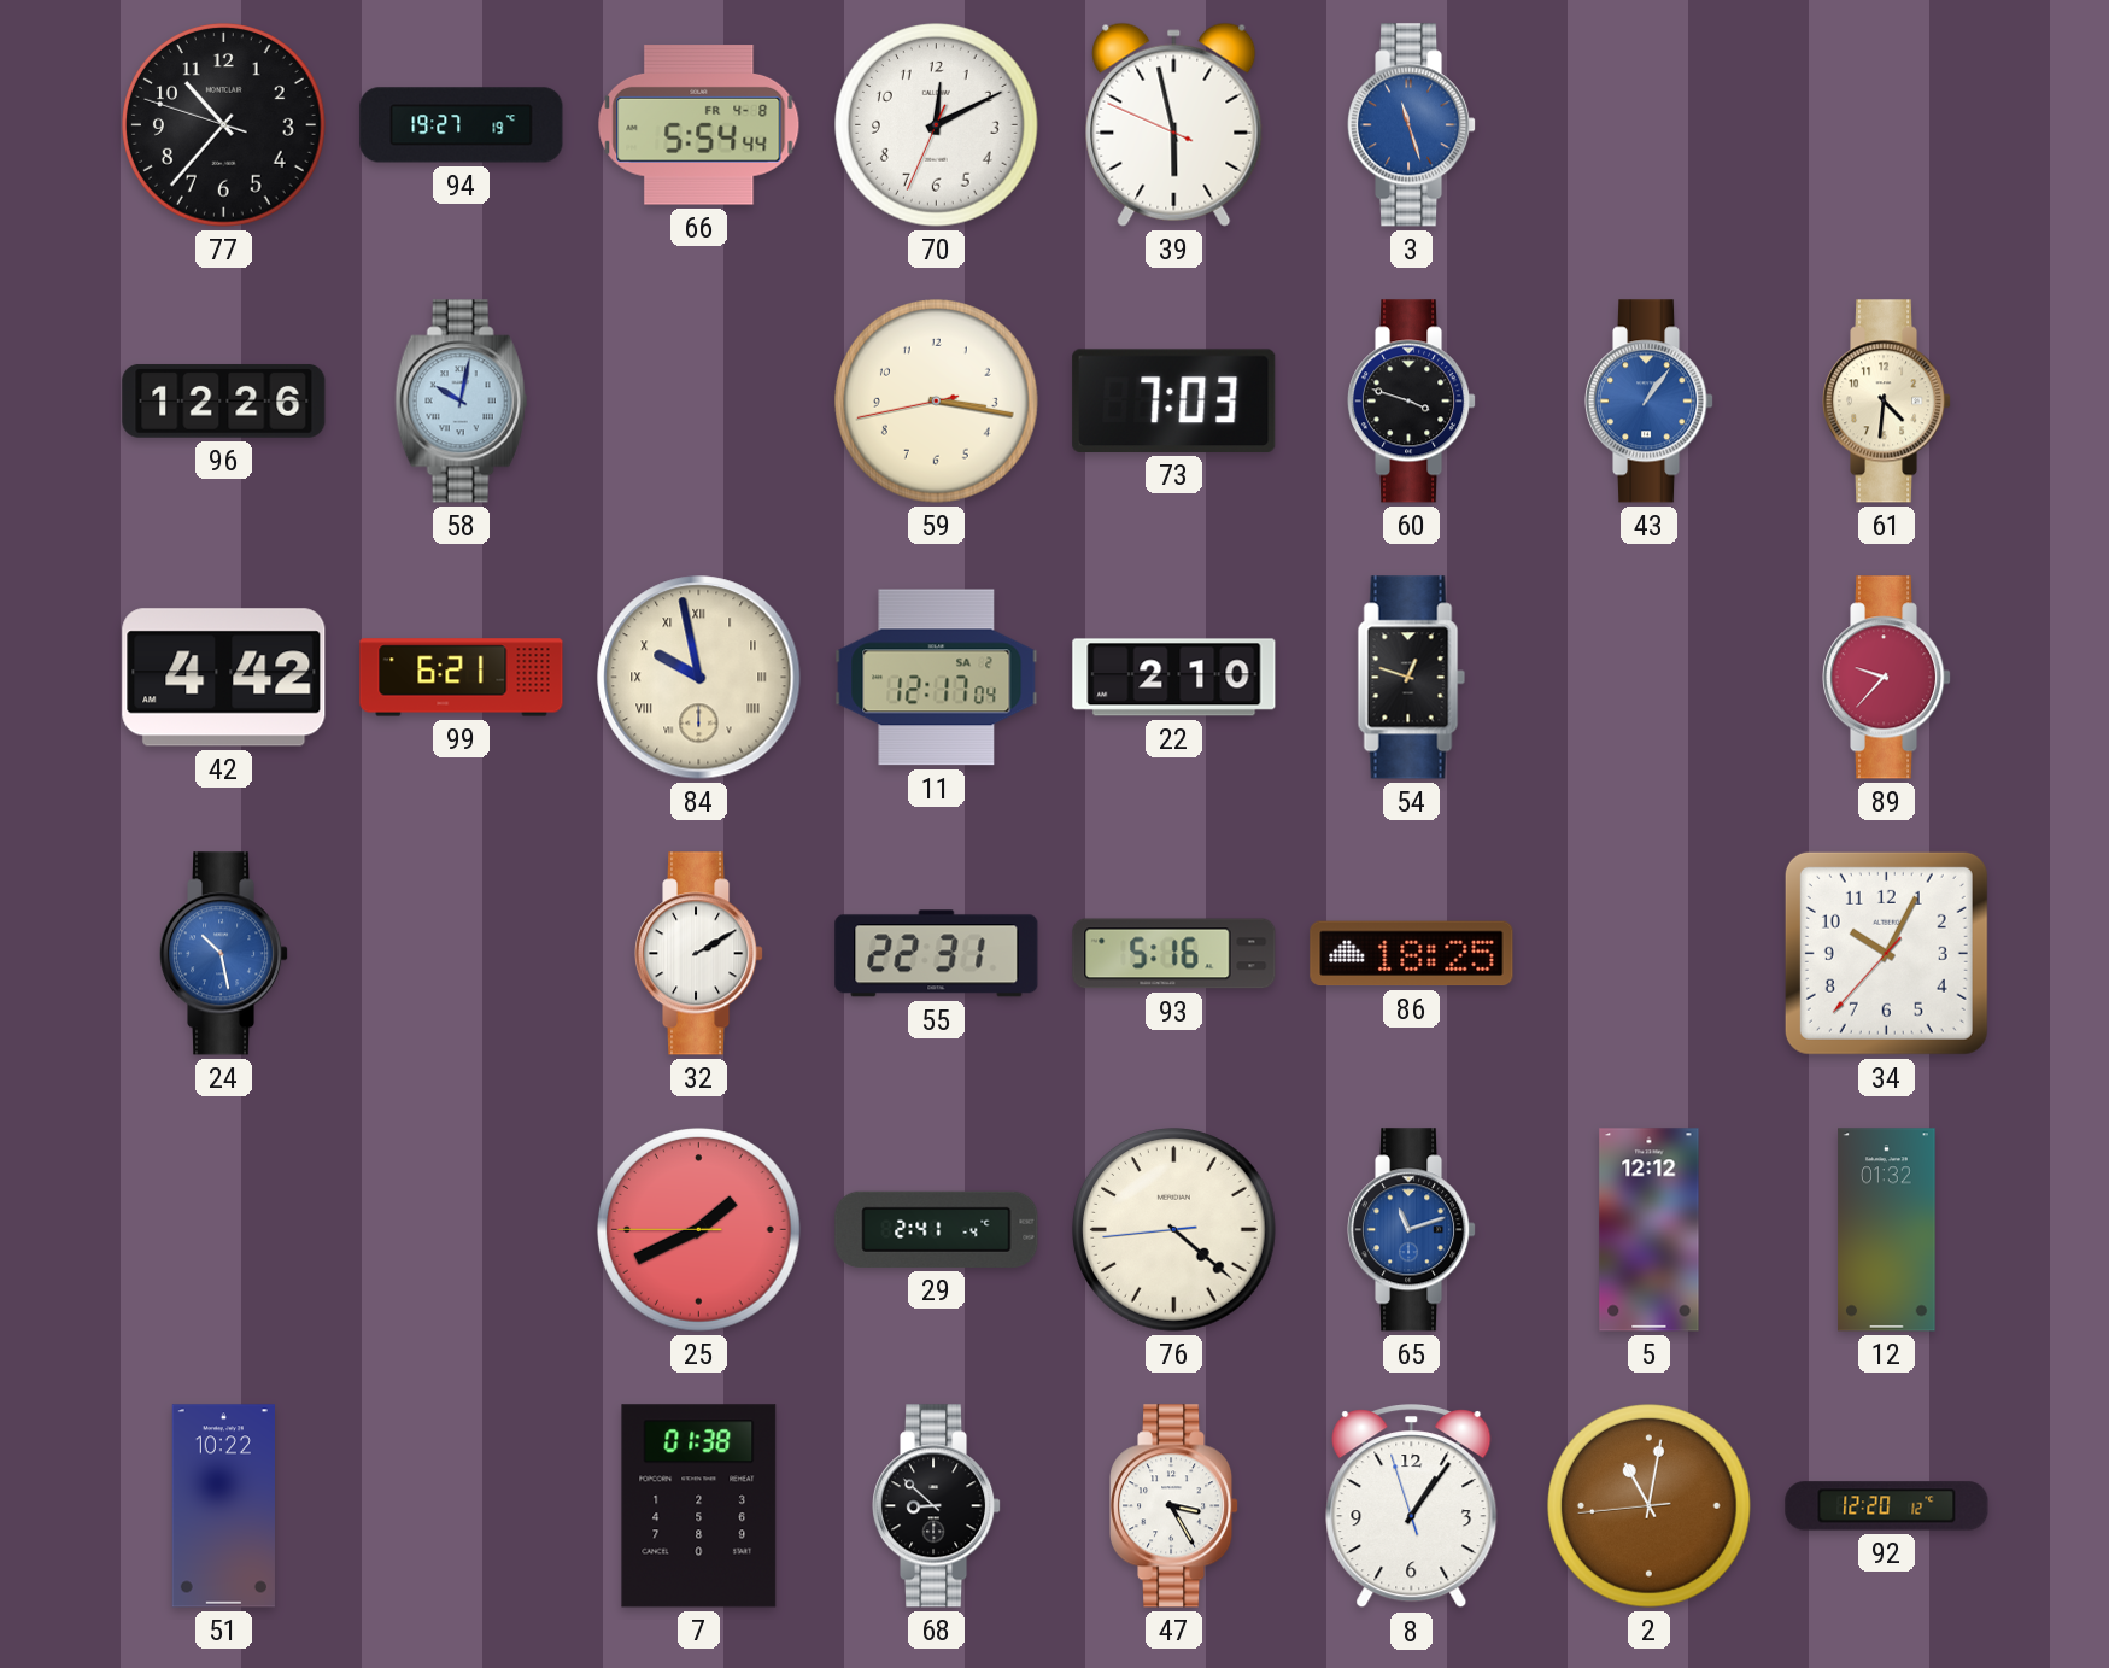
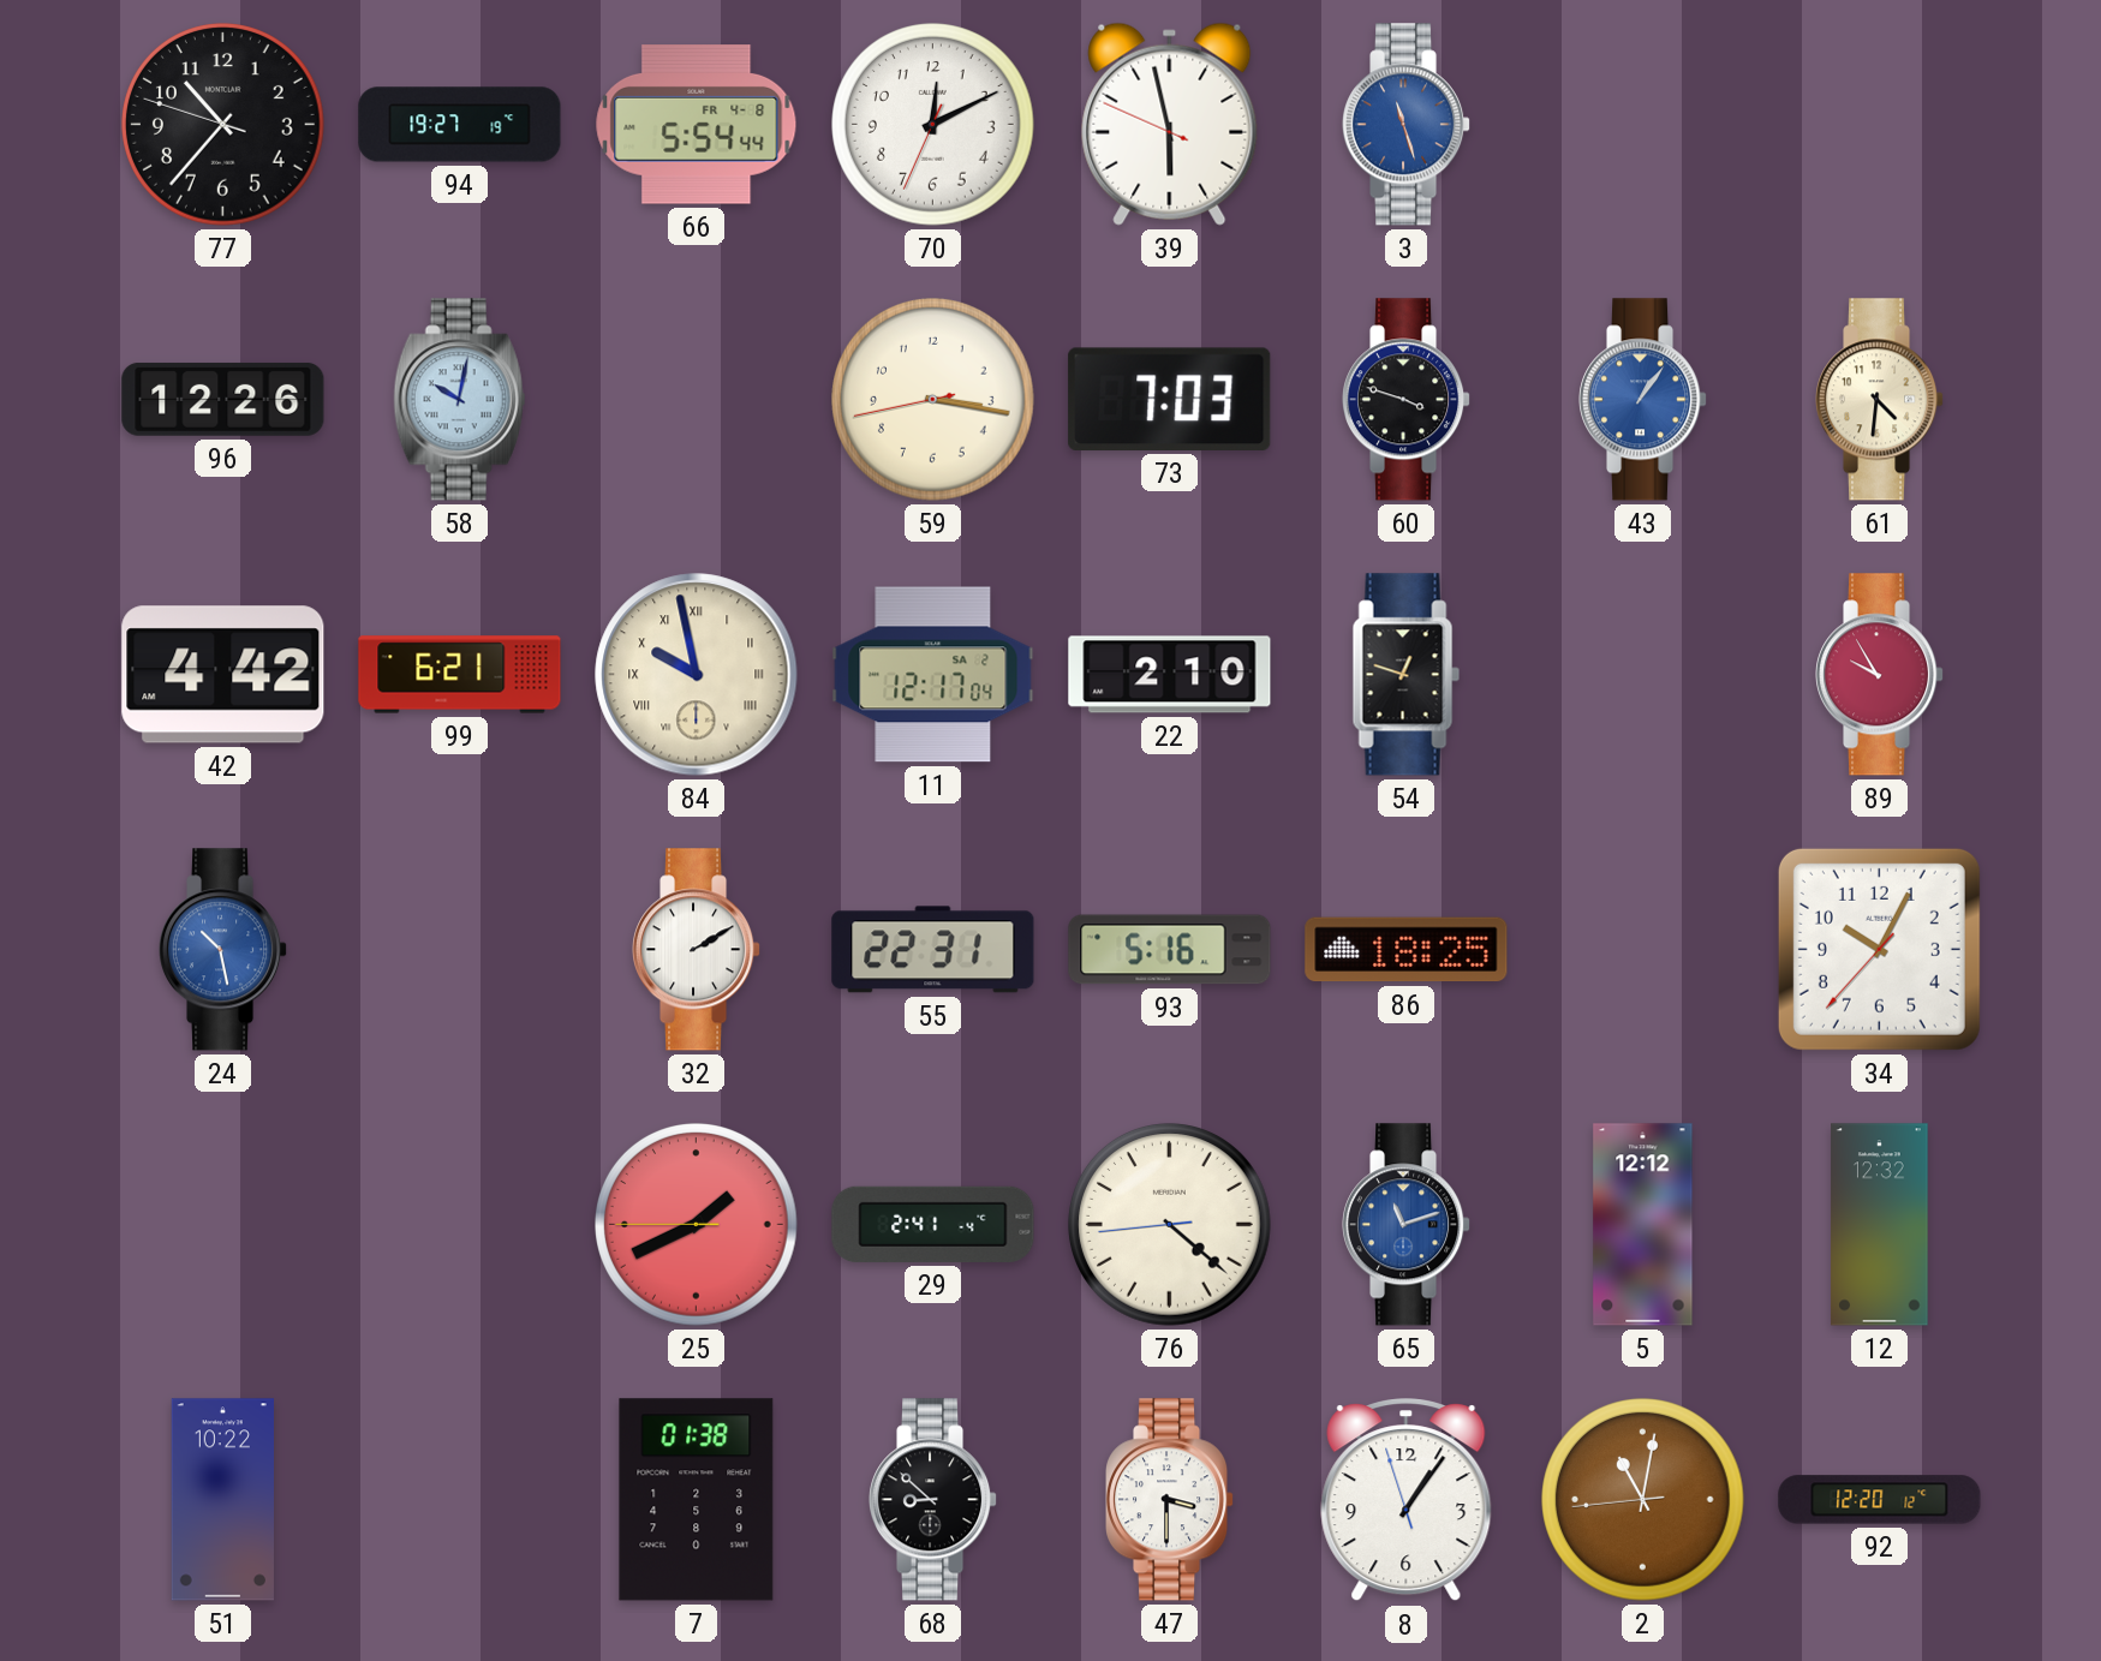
89: 9:37 -> 9:55 (1881, 675)
12: 01:32 -> 12:32 (1880, 1225)
47: 3:25 -> 3:30 (1171, 1500)
